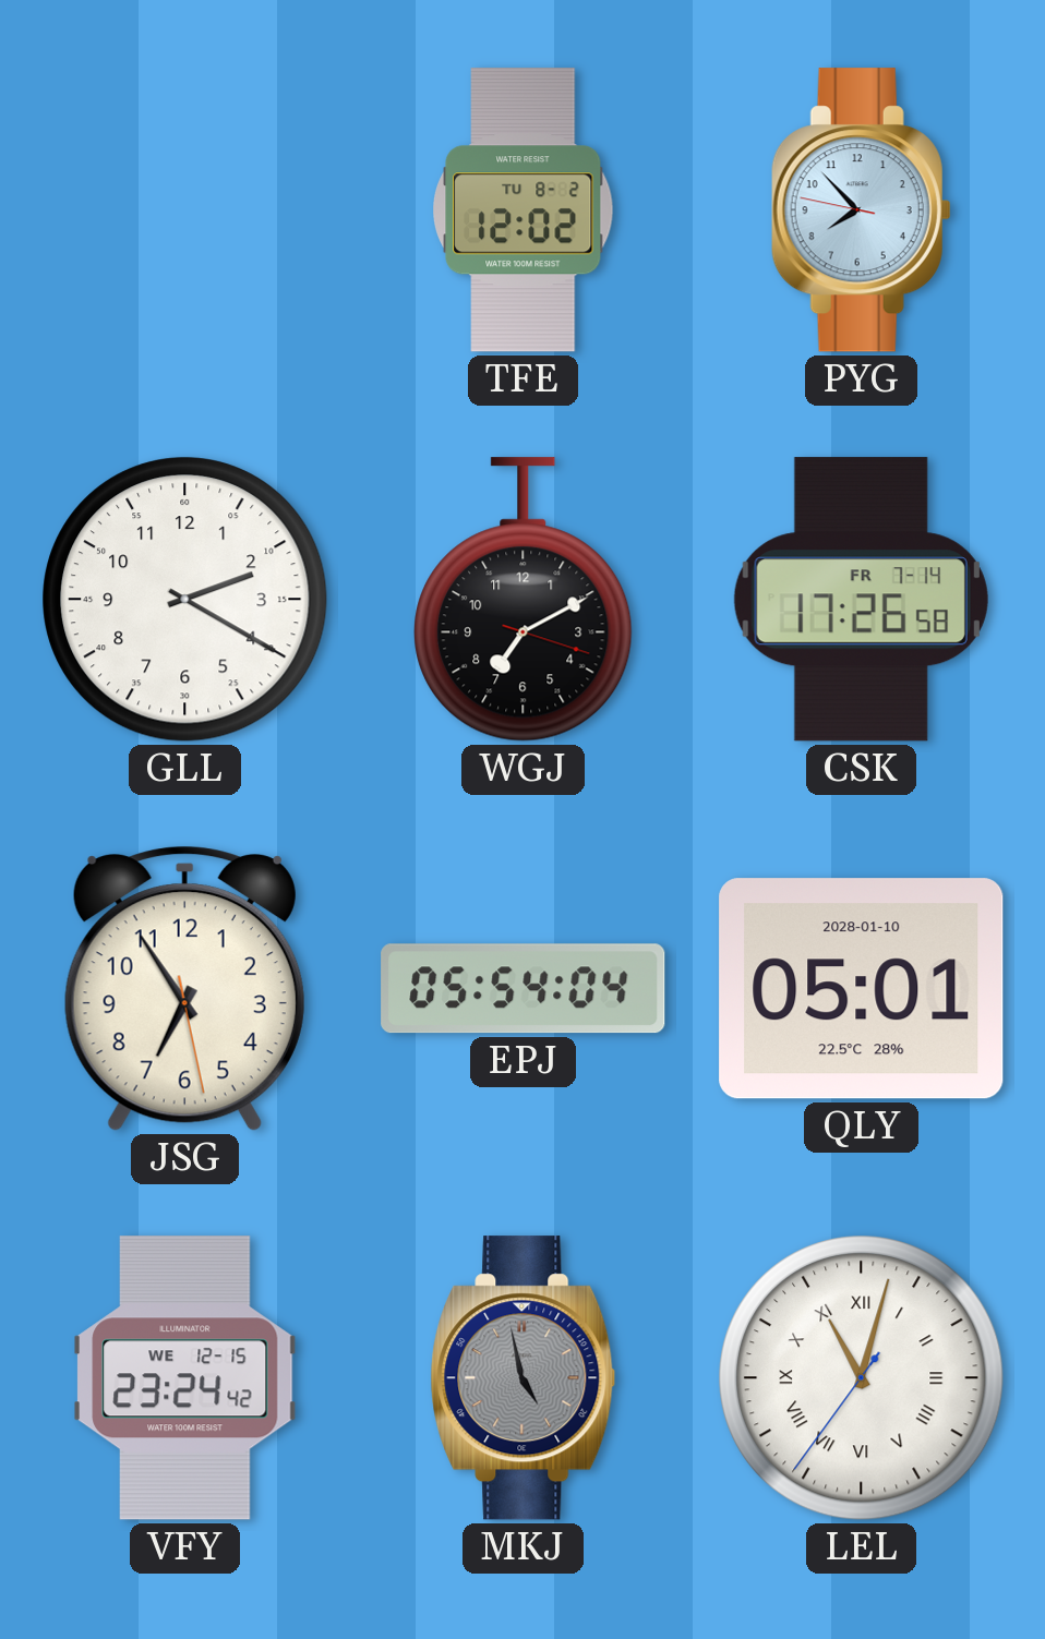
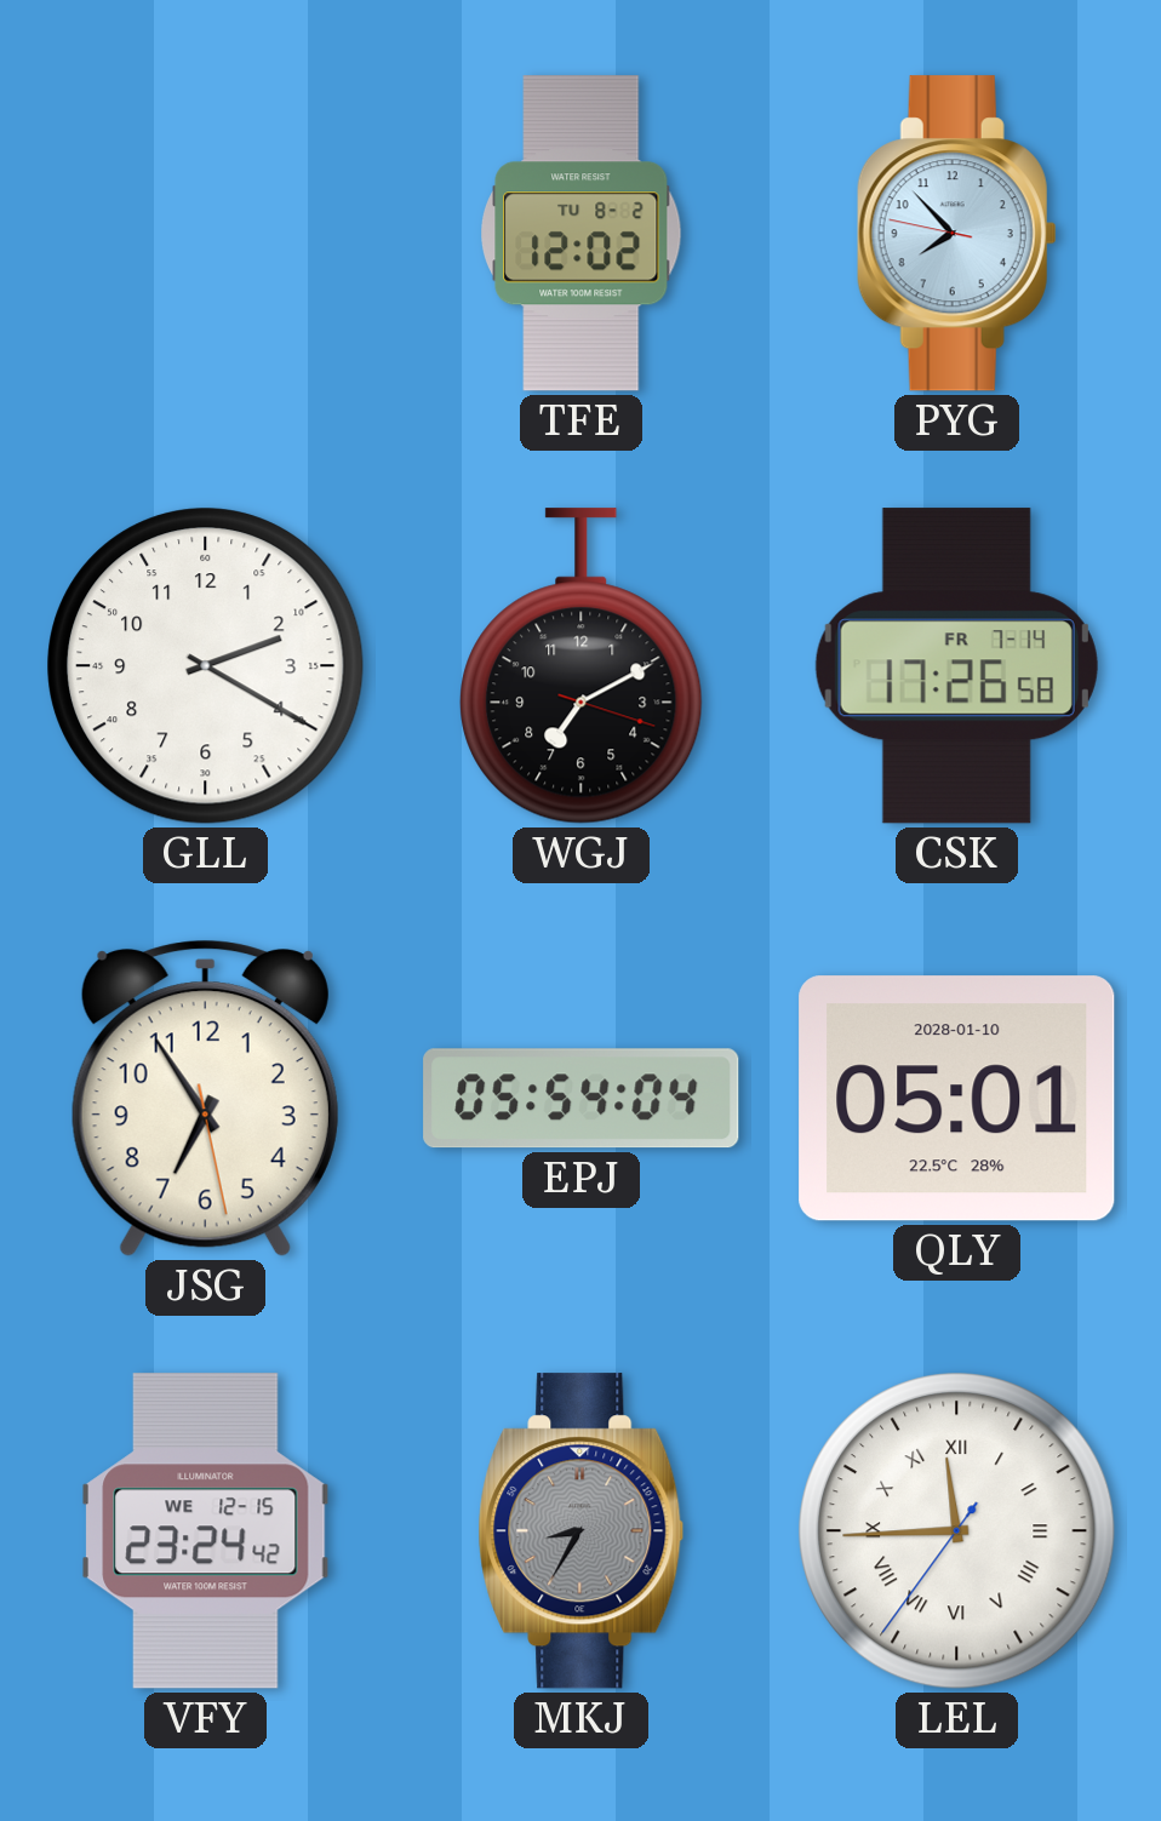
MKJ: 4:58 -> 8:35 (582, 1531)
LEL: 11:02 -> 11:44 (957, 1531)
